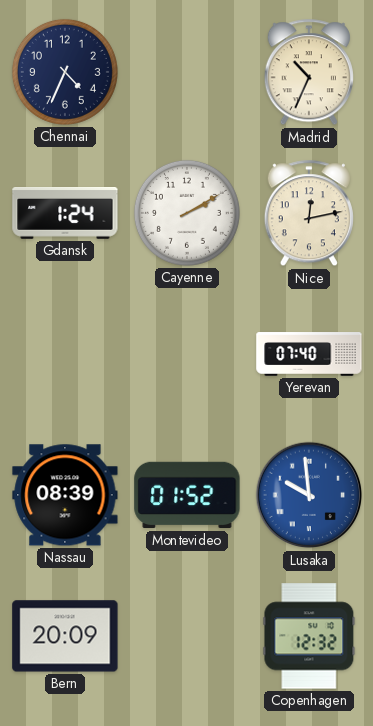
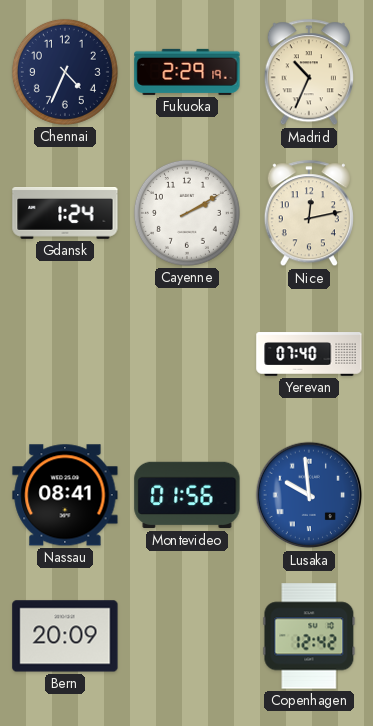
Fukuoka: none -> 2:29 (187, 72)
Nassau: 08:39 -> 08:41 (65, 495)
Montevideo: 01:52 -> 01:56 (187, 495)
Copenhagen: 12:32 -> 12:42 (309, 636)
